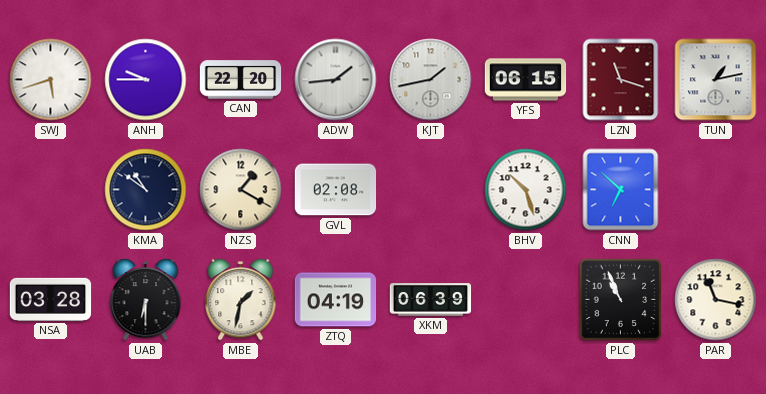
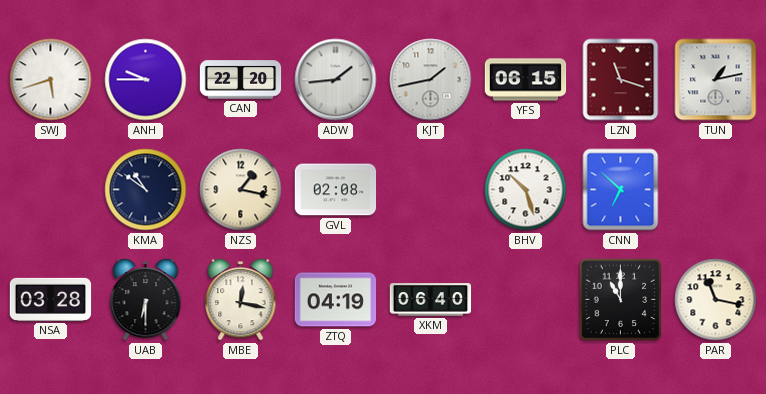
NZS: 1:20 -> 1:17 (241, 190)
MBE: 1:32 -> 12:17 (241, 300)
XKM: 06:39 -> 06:40 (431, 300)
PLC: 10:56 -> 11:00 (621, 300)
